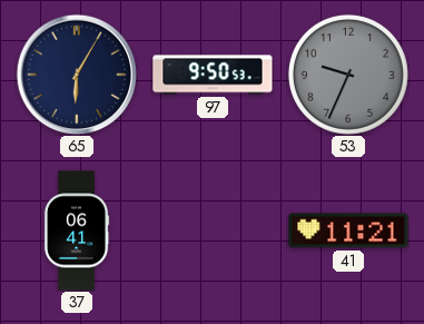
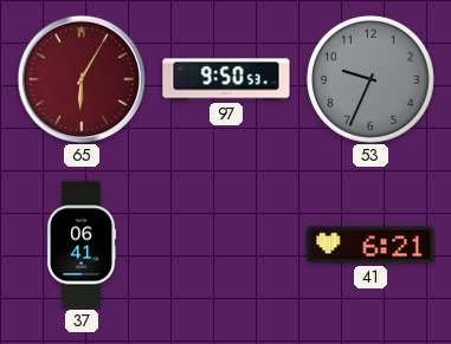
65 dial: navy -> burgundy (82, 79)
41: 11:21 -> 6:21 (371, 245)
